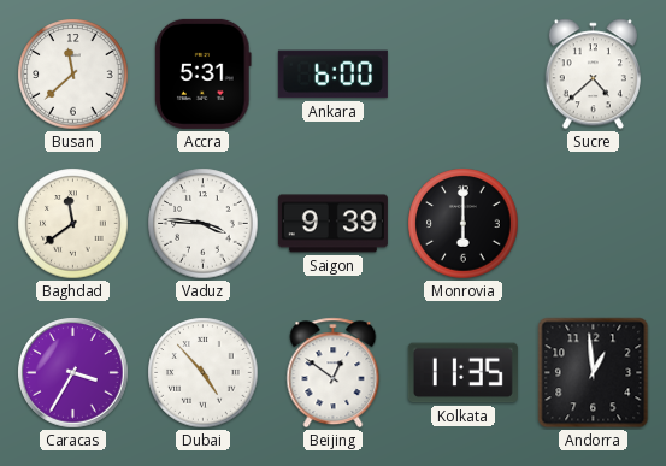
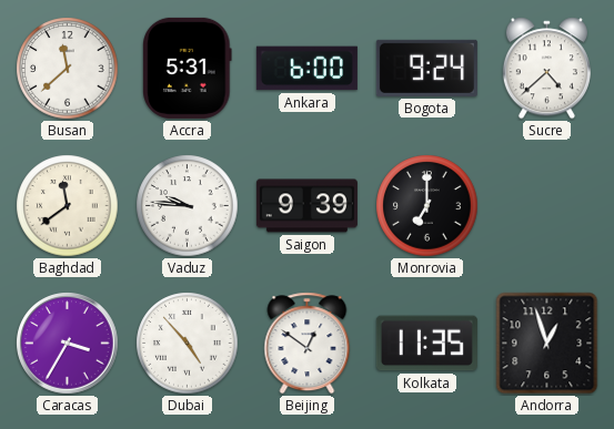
Bogota: none -> 9:24 (426, 68)
Vaduz: 3:46 -> 9:46 (188, 206)
Monrovia: 6:00 -> 7:00 (427, 206)
Andorra: 12:59 -> 12:57 (547, 344)
